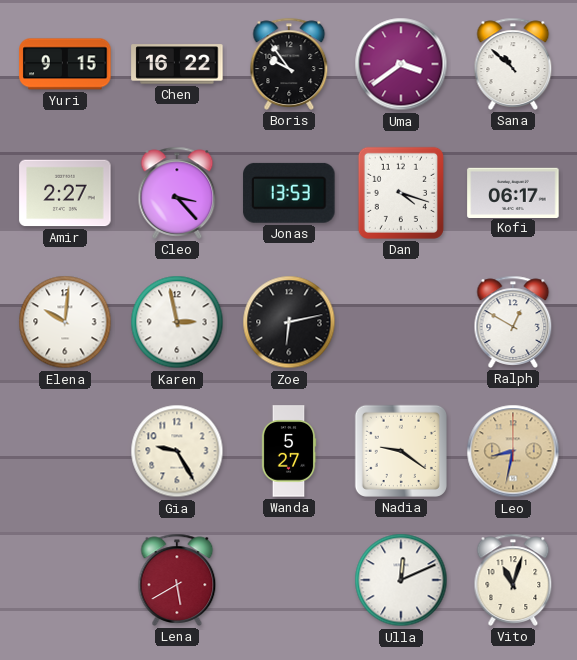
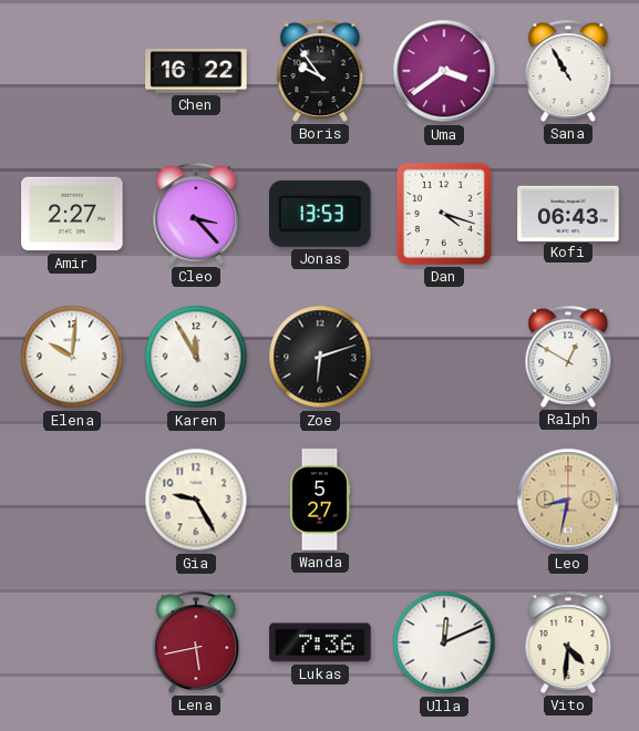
Yuri: 9:15 -> none (65, 64)
Sana: 10:52 -> 10:55 (568, 71)
Kofi: 06:17 -> 06:43 (568, 213)
Karen: 2:58 -> 11:55 (196, 357)
Zoe: 6:13 -> 6:12 (320, 357)
Nadia: 9:21 -> none (401, 451)
Lena: 5:40 -> 5:43 (196, 642)
Lukas: none -> 7:36 (320, 642)
Vito: 11:03 -> 4:31 (568, 642)
